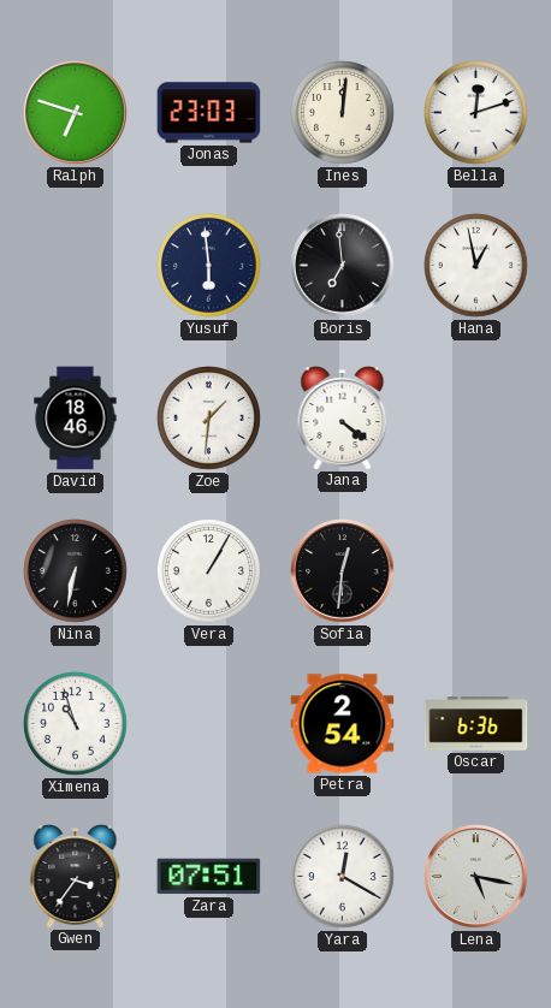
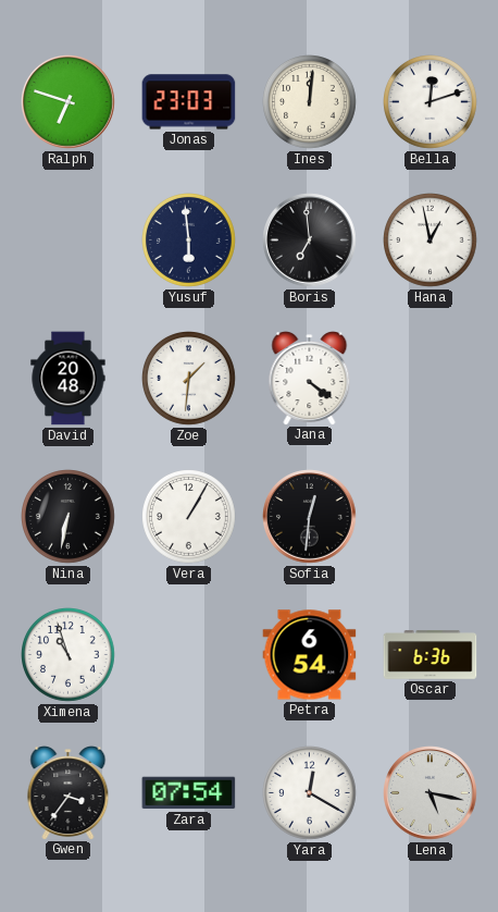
David: 18:46 -> 20:48 (69, 379)
Petra: 2:54 -> 6:54 (310, 655)
Zara: 07:51 -> 07:54 (189, 793)
